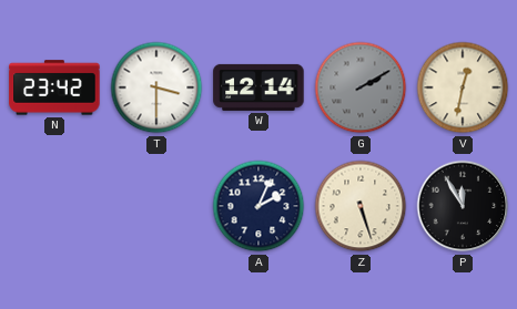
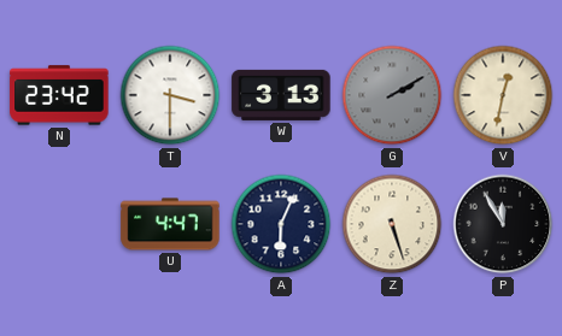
W: 12:14 -> 3:13 (281, 95)
U: none -> 4:47 (170, 224)
A: 2:04 -> 6:04 (281, 224)
